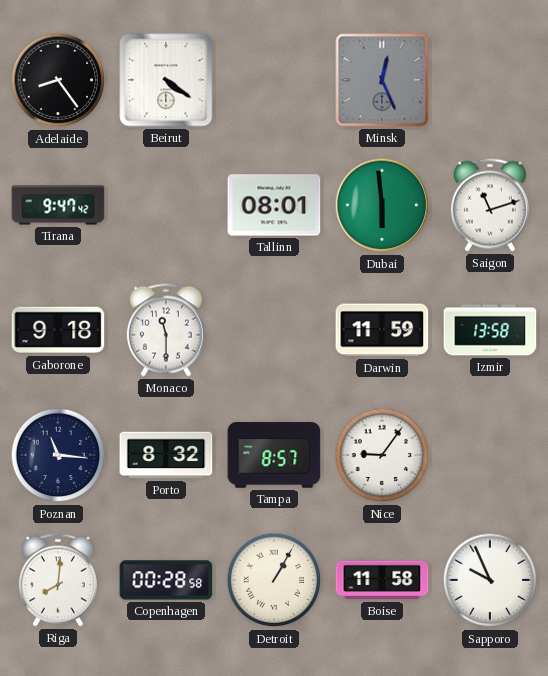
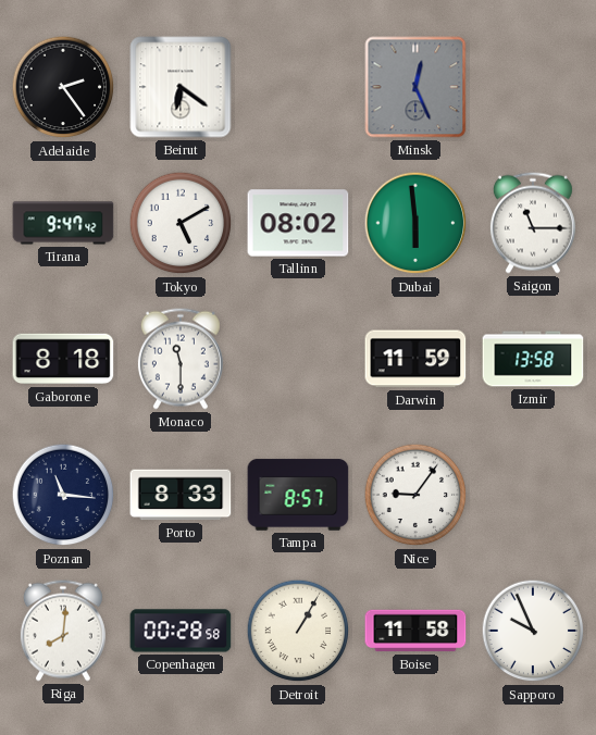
Adelaide: 8:24 -> 2:24 (63, 87)
Beirut: 4:21 -> 6:21 (181, 87)
Tokyo: none -> 5:10 (181, 223)
Tallinn: 08:01 -> 08:02 (298, 223)
Saigon: 11:12 -> 11:15 (533, 223)
Gaborone: 9:18 -> 8:18 (63, 359)
Porto: 8:32 -> 8:33 (181, 495)
